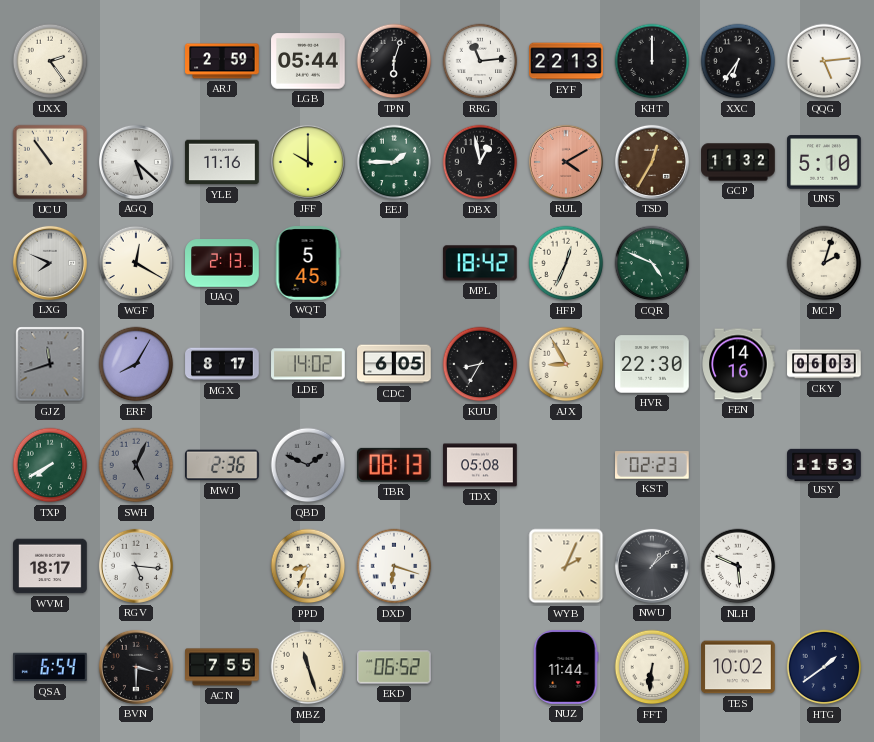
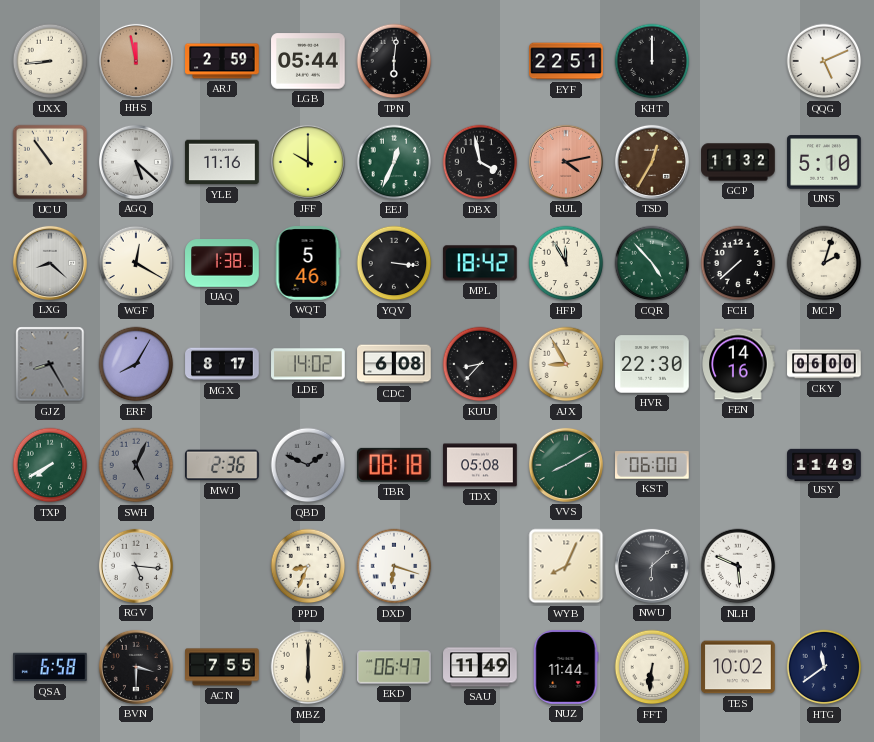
UXX: 2:24 -> 8:44 (50, 61)
HHS: none -> 11:58 (136, 61)
TPN: 6:03 -> 6:01 (394, 61)
RRG: 11:14 -> none (480, 61)
EYF: 22:13 -> 22:51 (566, 61)
XXC: 6:36 -> none (738, 61)
QQG: 5:14 -> 5:11 (824, 61)
EEJ: 1:45 -> 12:34 (394, 162)
DBX: 12:58 -> 3:58 (480, 162)
RUL: 4:10 -> 4:13 (566, 162)
LXG: 7:49 -> 8:22 (50, 263)
UAQ: 2:13 -> 1:38 (222, 263)
WQT: 5:45 -> 5:46 (308, 263)
YQV: none -> 3:16 (394, 263)
HFP: 12:34 -> 11:55 (566, 263)
CQR: 4:49 -> 4:53 (652, 263)
FCH: none -> 7:38 (738, 263)
GJZ: 11:42 -> 8:25 (50, 364)
CDC: 6:05 -> 6:08 (394, 364)
KUU: 8:35 -> 8:37 (480, 364)
CKY: 06:03 -> 06:00 (824, 364)
TBR: 08:13 -> 08:18 (394, 465)
VVS: none -> 8:10 (566, 465)
KST: 02:23 -> 06:00 (653, 465)
USY: 11:53 -> 11:49 (824, 464)
WVM: 18:17 -> none (50, 566)
WYB: 2:04 -> 8:04 (566, 566)
NWU: 1:08 -> 6:08 (652, 566)
QSA: 6:54 -> 6:58 (50, 667)
MBZ: 11:27 -> 6:00 (308, 667)
EKD: 06:52 -> 06:47 (394, 667)
SAU: none -> 11:49 (480, 667)
HTG: 1:39 -> 11:39 (824, 667)
